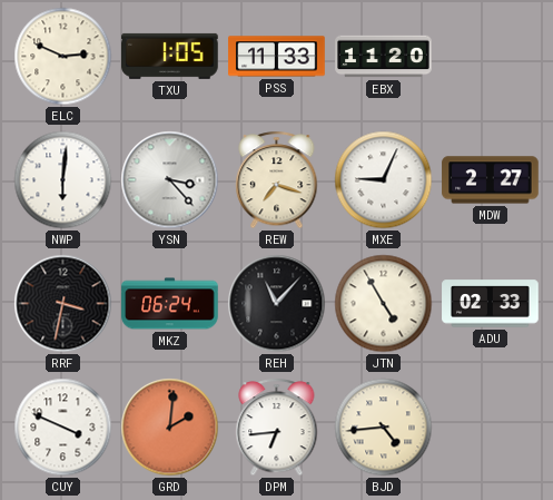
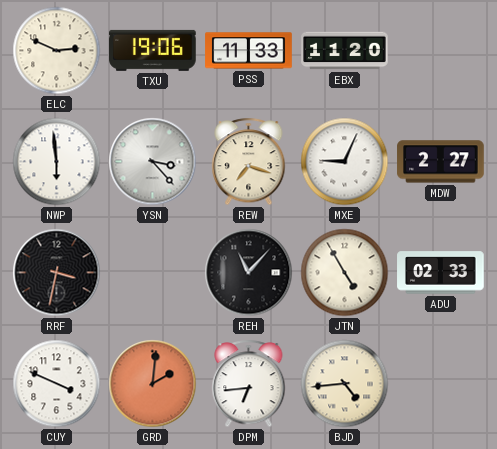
TXU: 1:05 -> 19:06 (153, 50)
NWP: 6:01 -> 5:59 (57, 162)
MKZ: 06:24 -> none (170, 304)
